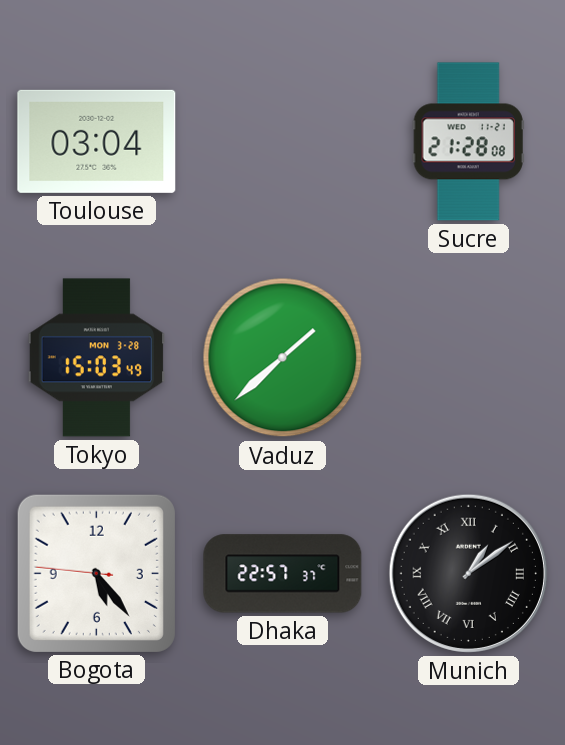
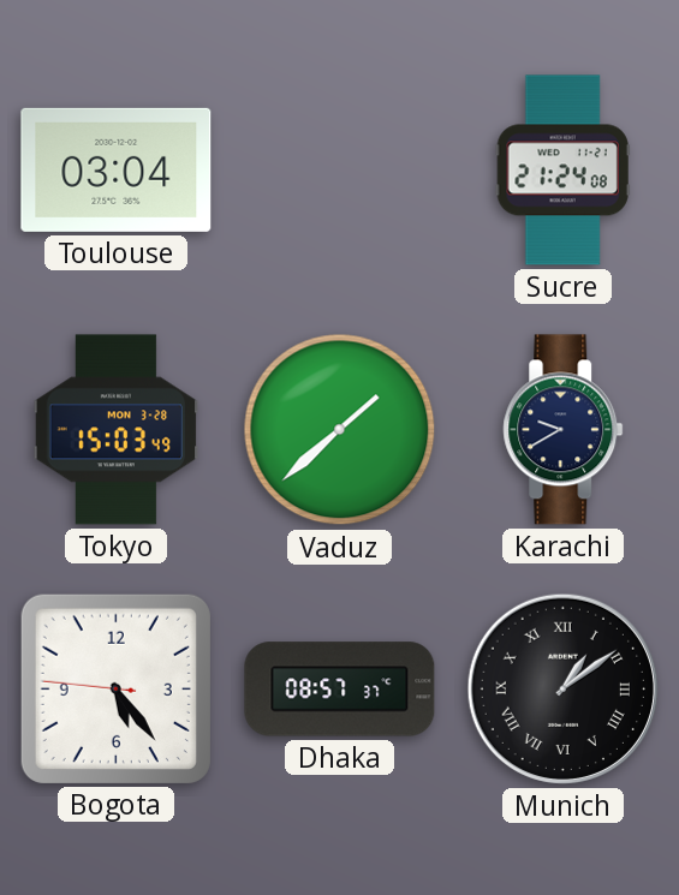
Sucre: 21:28 -> 21:24 (562, 171)
Karachi: none -> 9:40 (564, 430)
Dhaka: 22:57 -> 08:57 (340, 690)
